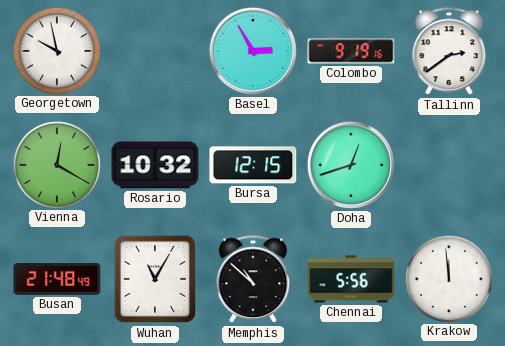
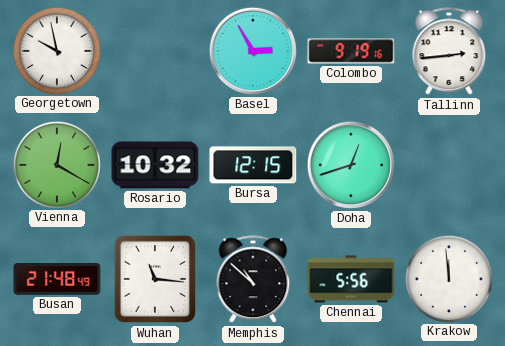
Tallinn: 2:39 -> 2:44 (449, 52)
Wuhan: 11:05 -> 11:16 (154, 279)
